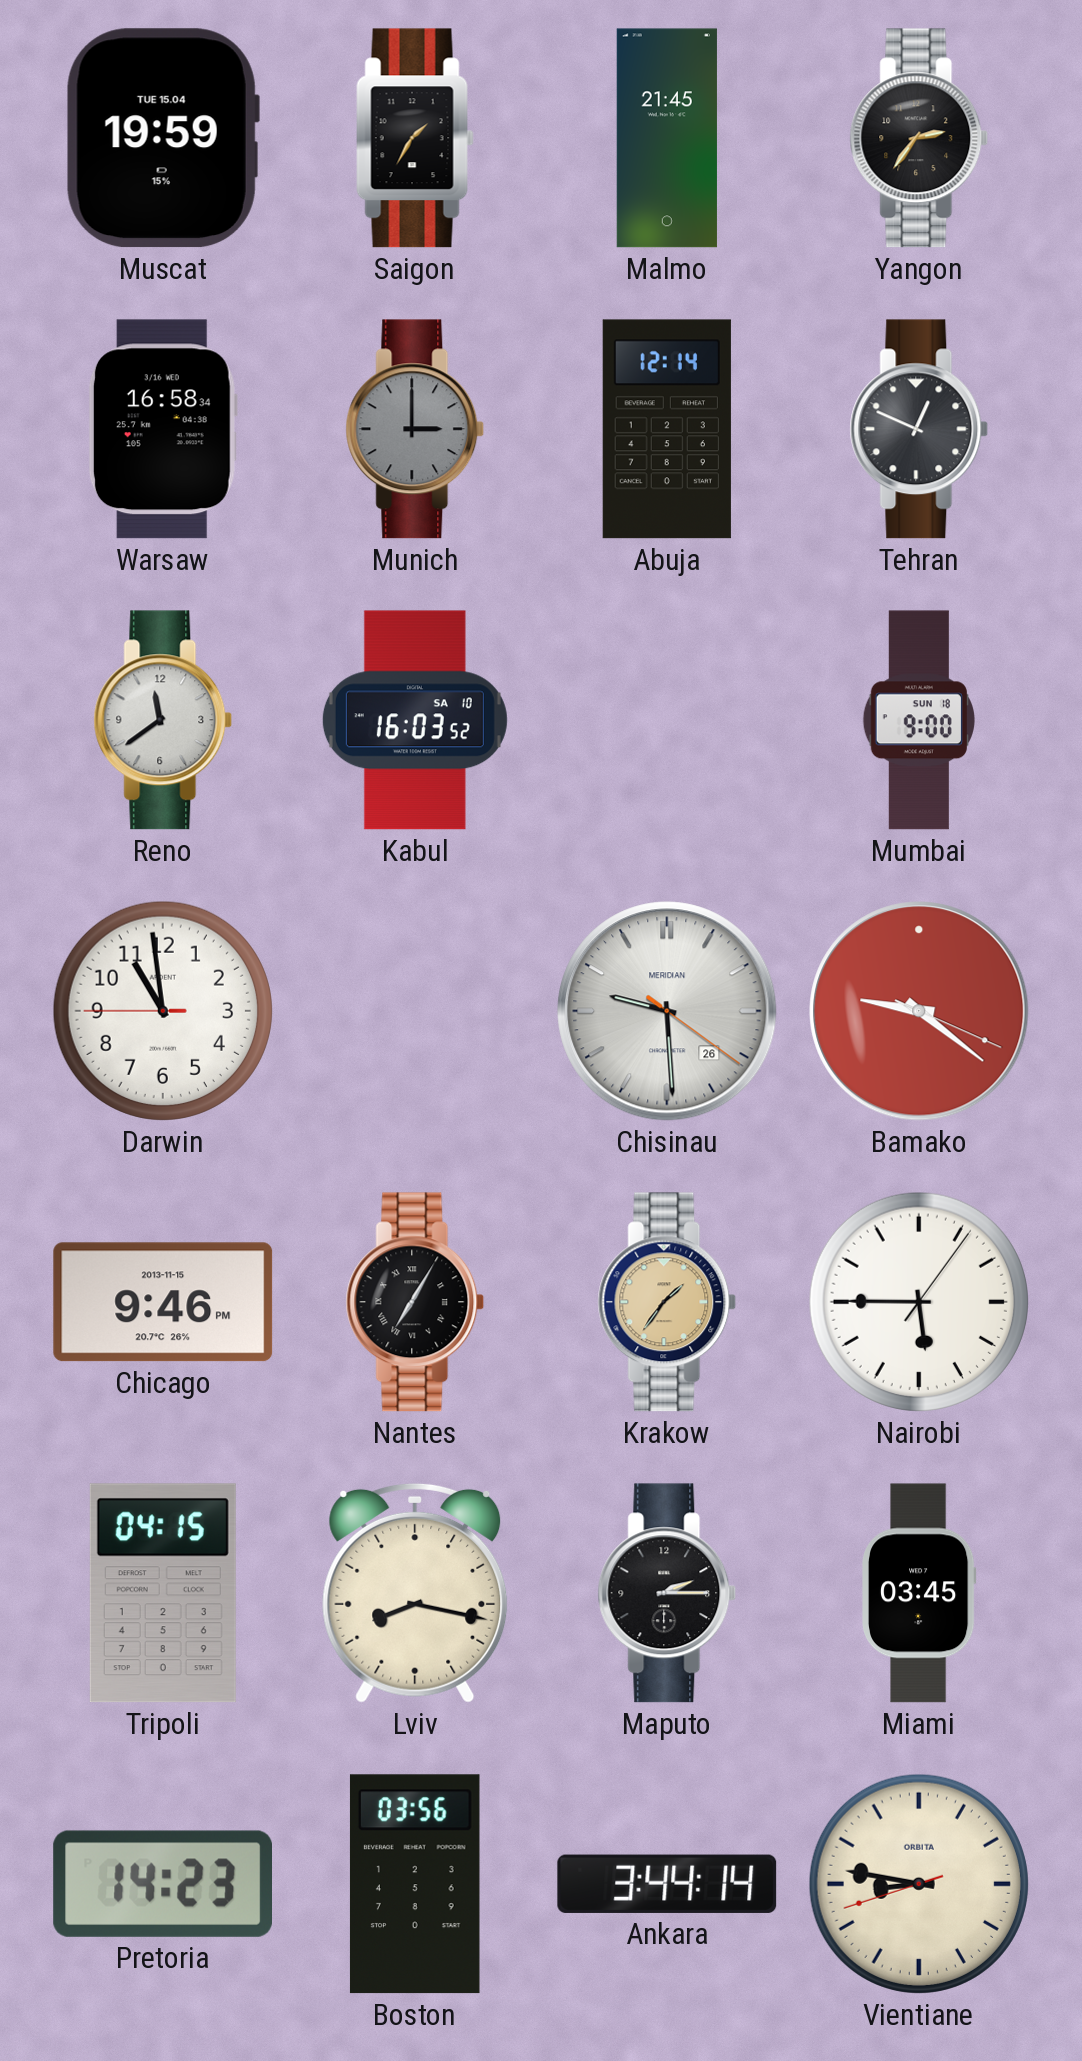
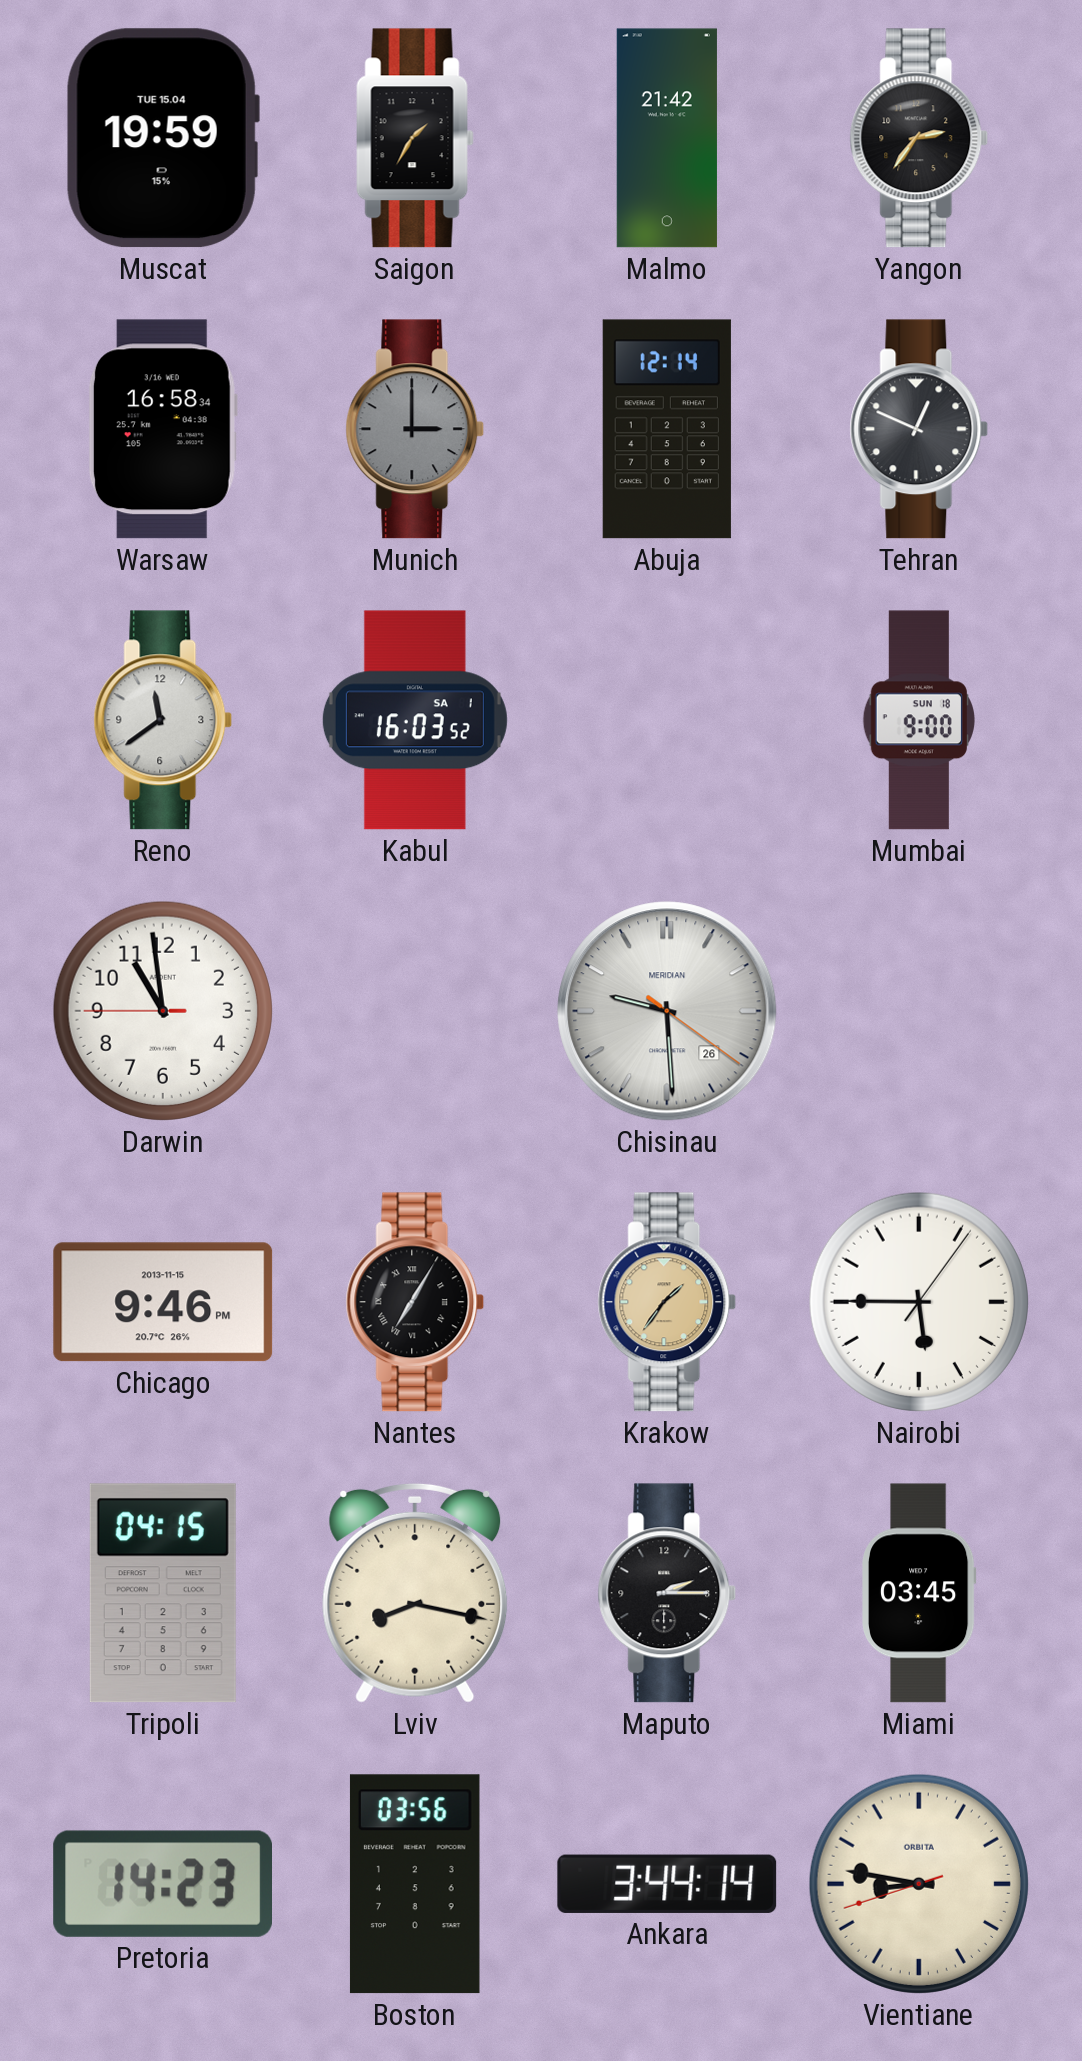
Malmo: 21:45 -> 21:42 (667, 138)
Kabul date: SA 10 -> SA 1 (415, 720)
Bamako: 9:21 -> none (919, 1011)
